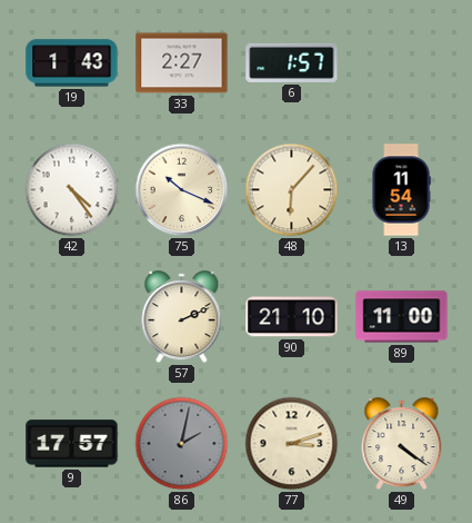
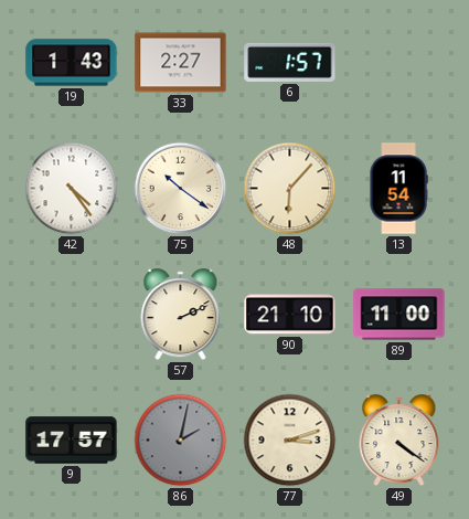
75: 10:19 -> 10:21 (181, 189)
